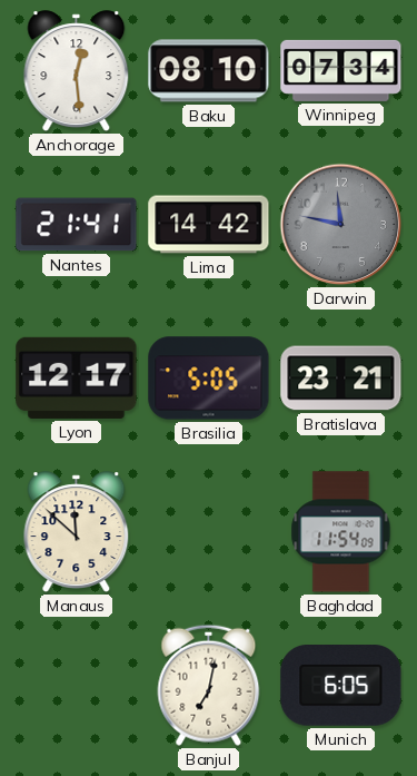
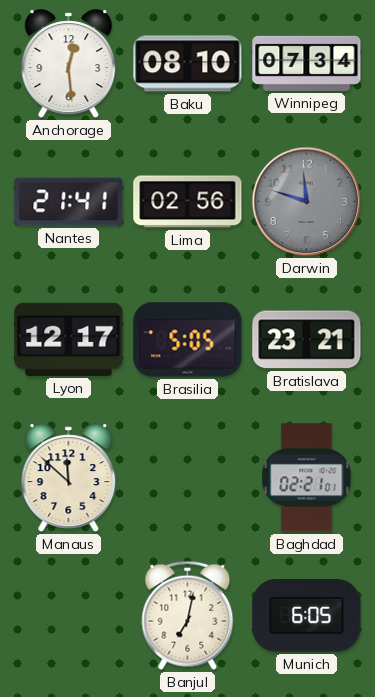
Lima: 14:42 -> 02:56 (188, 202)
Darwin: 11:47 -> 11:48 (307, 202)
Baghdad: 11:54 -> 02:21 (307, 478)
